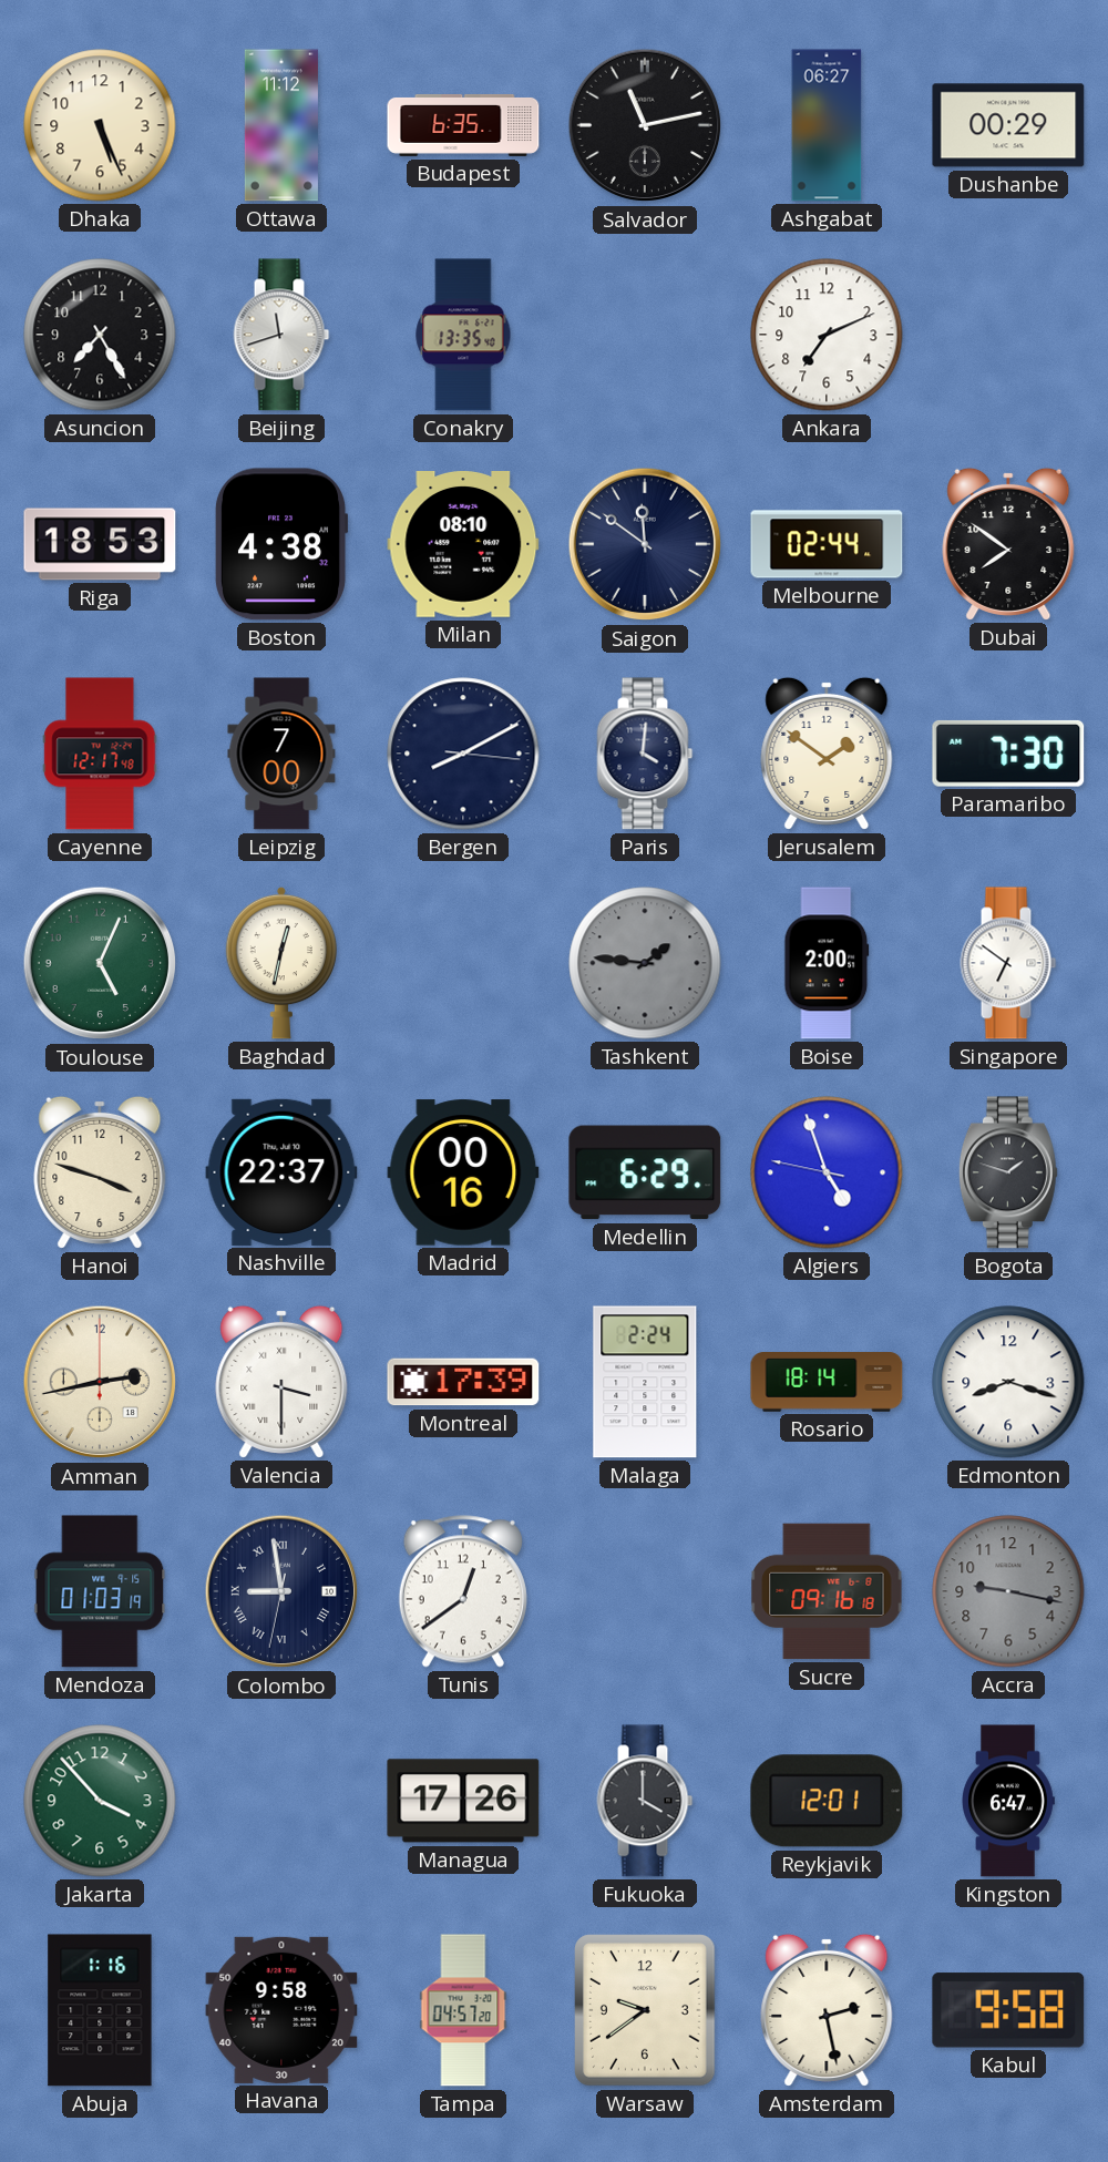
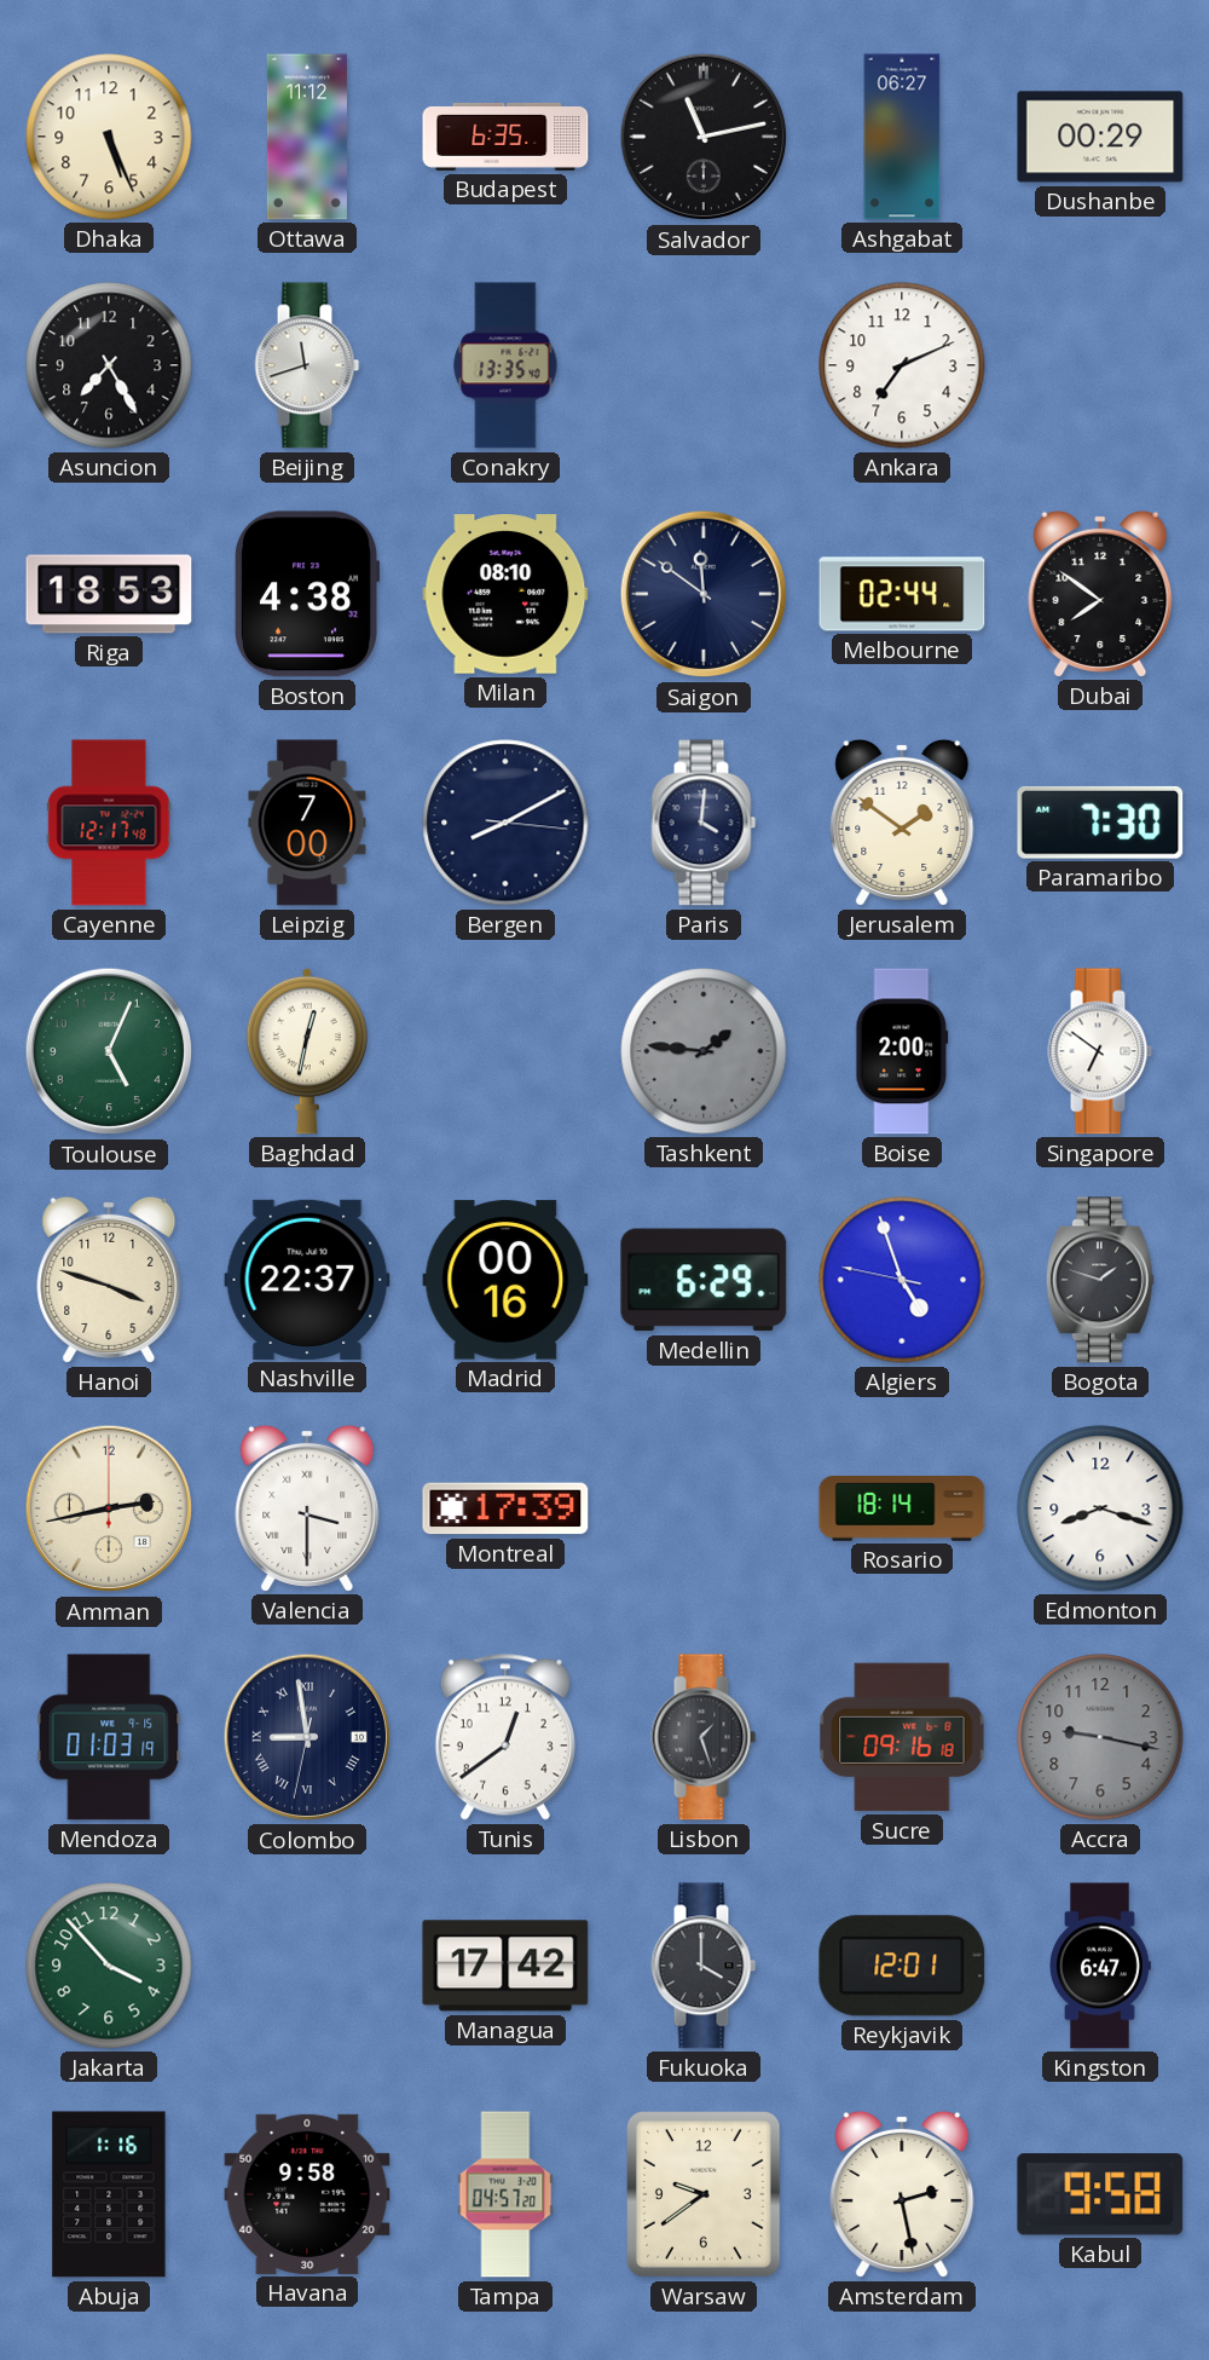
Malaga: 2:24 -> none (645, 1382)
Lisbon: none -> 1:27 (704, 1737)
Managua: 17:26 -> 17:42 (505, 1966)
